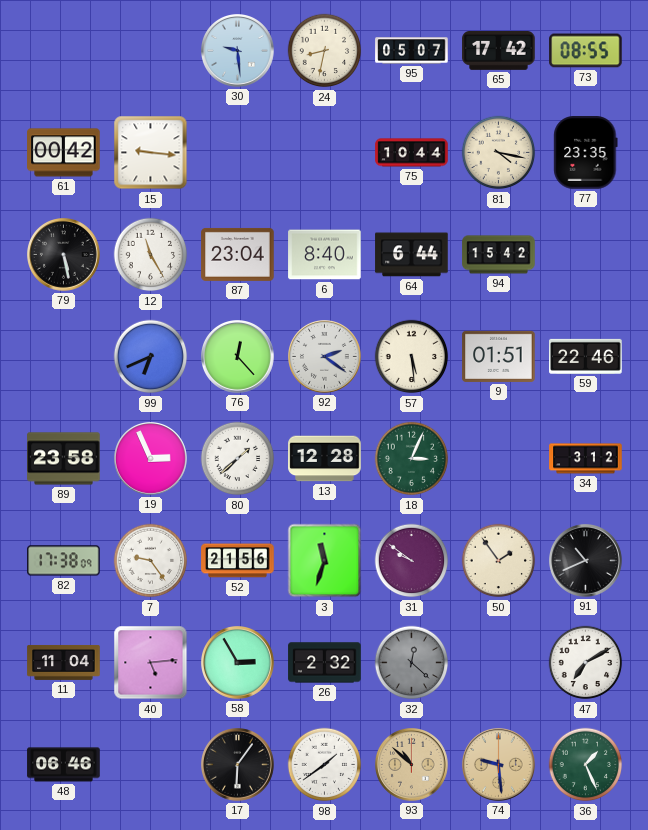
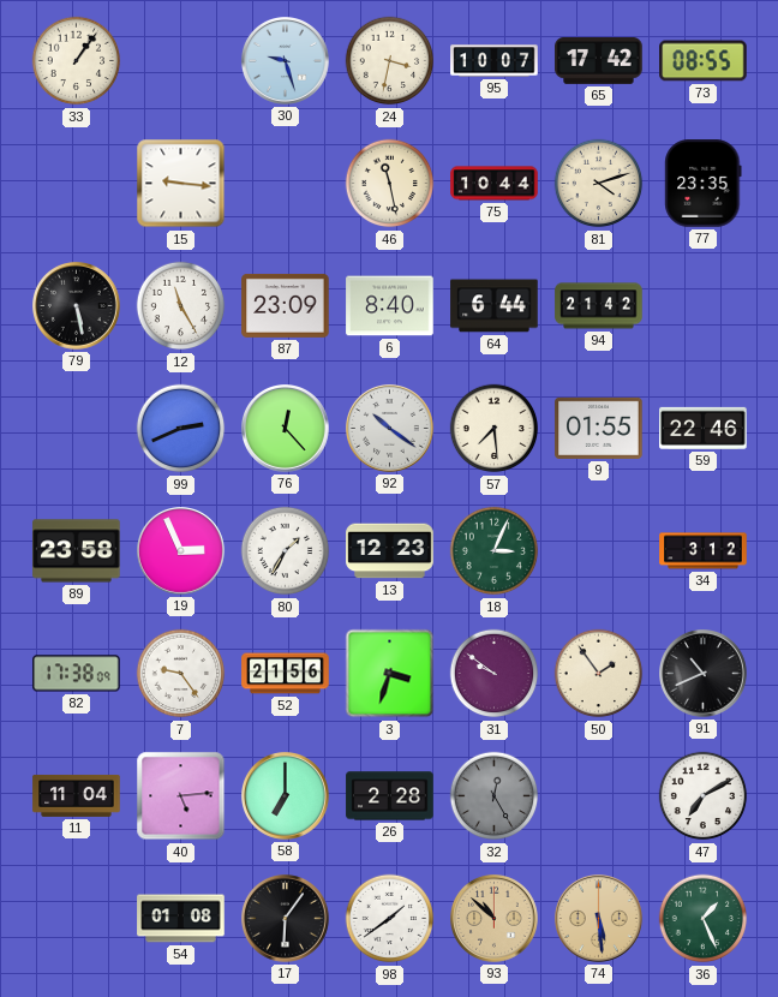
33: none -> 1:06 (77, 61)
30: 9:29 -> 9:27 (286, 61)
24: 8:32 -> 3:32 (390, 61)
95: 05:07 -> 10:07 (495, 61)
61: 00:42 -> none (64, 153)
46: none -> 11:28 (390, 184)
81: 4:17 -> 4:12 (599, 184)
87: 23:04 -> 23:09 (286, 305)
94: 15:42 -> 21:42 (599, 306)
99: 6:41 -> 2:41 (181, 429)
92: 2:21 -> 10:21 (390, 429)
57: 5:29 -> 7:29 (495, 429)
9: 01:51 -> 01:55 (599, 428)
80: 1:38 -> 1:35 (286, 551)
13: 12:28 -> 12:23 (390, 551)
3: 11:33 -> 3:33 (390, 674)
58: 2:55 -> 7:00 (286, 796)
26: 2:32 -> 2:28 (390, 796)
32: 12:22 -> 12:25 (495, 796)
48: 06:46 -> none (64, 765)
54: none -> 01:08 (181, 919)
74: 9:29 -> 5:29 (599, 919)
